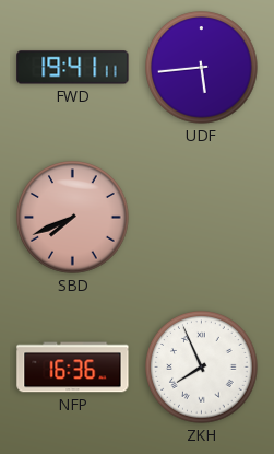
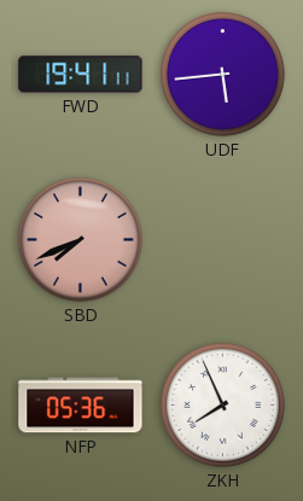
NFP: 16:36 -> 05:36 (81, 406)
